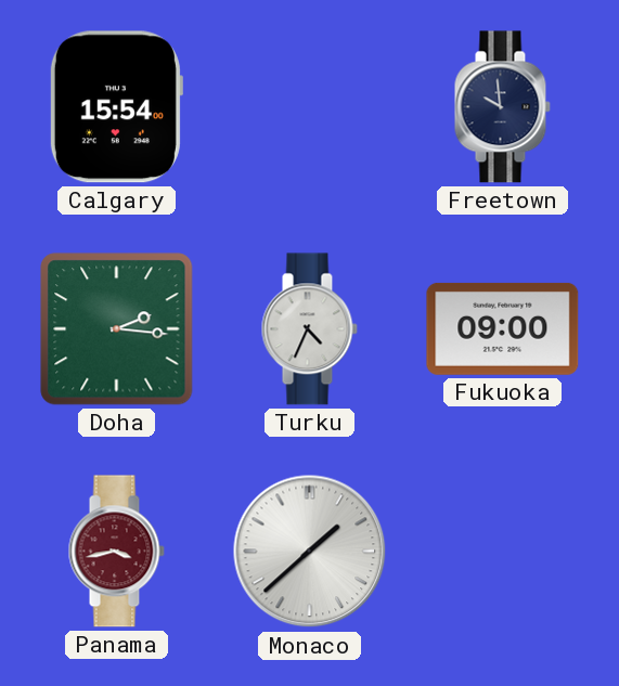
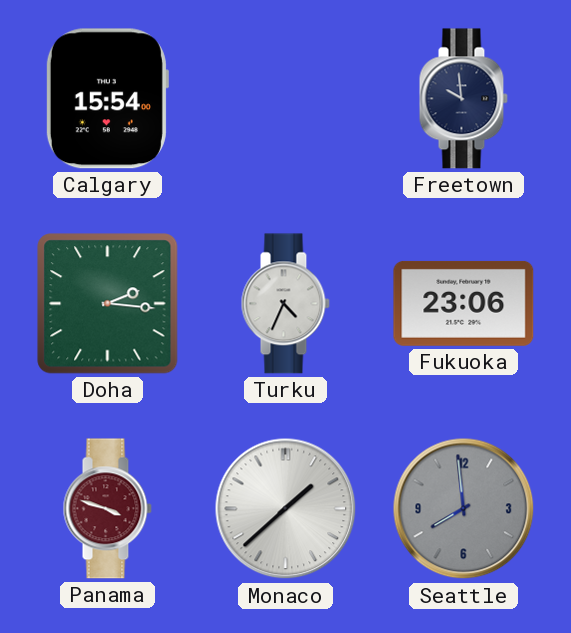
Fukuoka: 09:00 -> 23:06 (464, 303)
Panama: 3:43 -> 3:48 (107, 509)
Seattle: none -> 7:59 (464, 509)
